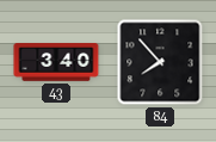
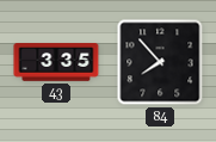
43: 3:40 -> 3:35 (56, 63)
